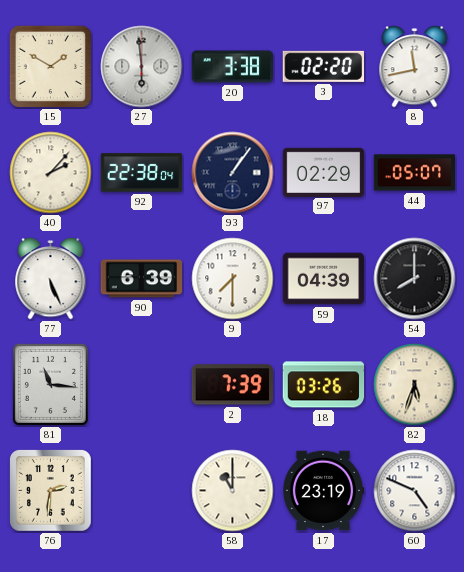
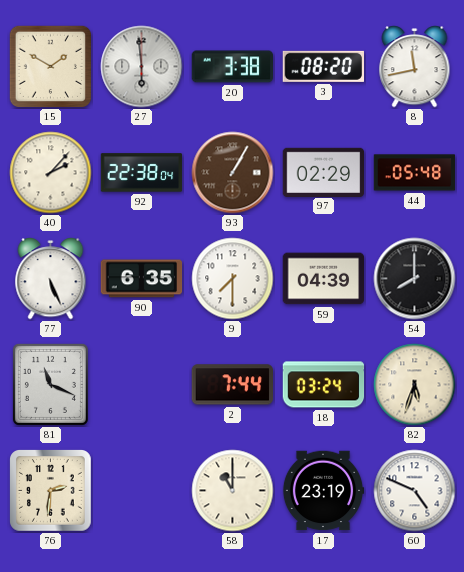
3: 02:20 -> 08:20 (323, 66)
93: 1:06 -> 1:05 (233, 173)
93 dial: navy -> brown (233, 173)
44: 05:07 -> 05:48 (415, 173)
90: 6:39 -> 6:35 (142, 279)
81: 11:16 -> 11:19 (50, 384)
2: 7:39 -> 7:44 (232, 385)
18: 03:26 -> 03:24 (324, 385)
